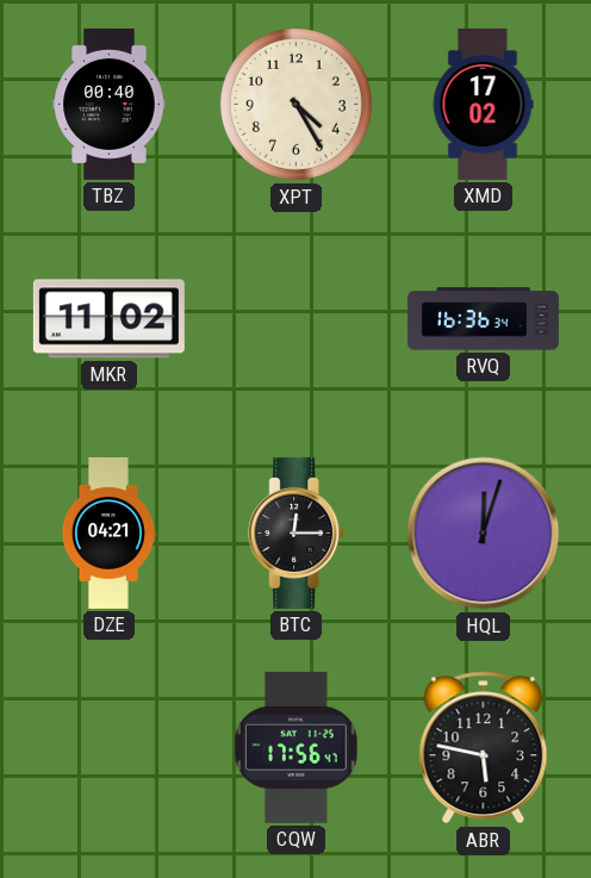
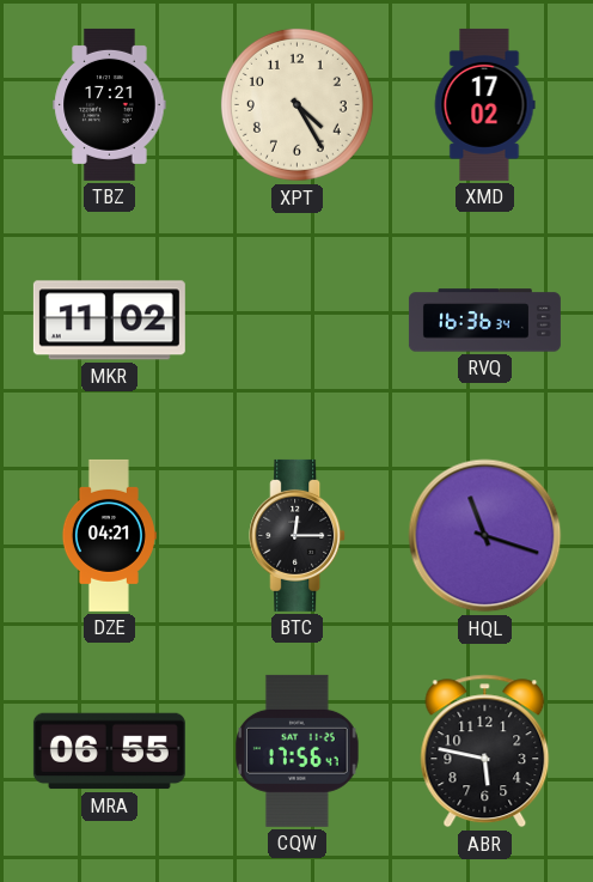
TBZ: 00:40 -> 17:21 (110, 104)
HQL: 12:03 -> 11:18 (485, 536)
MRA: none -> 06:55 (109, 752)
